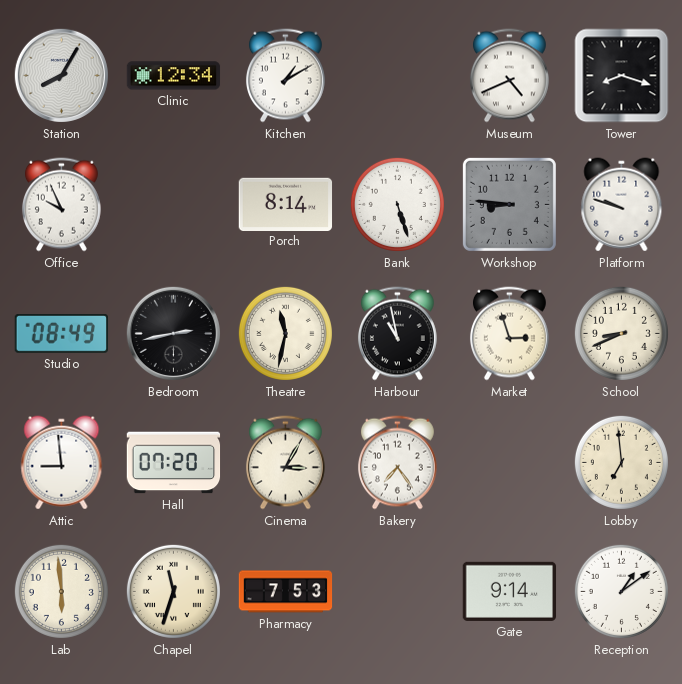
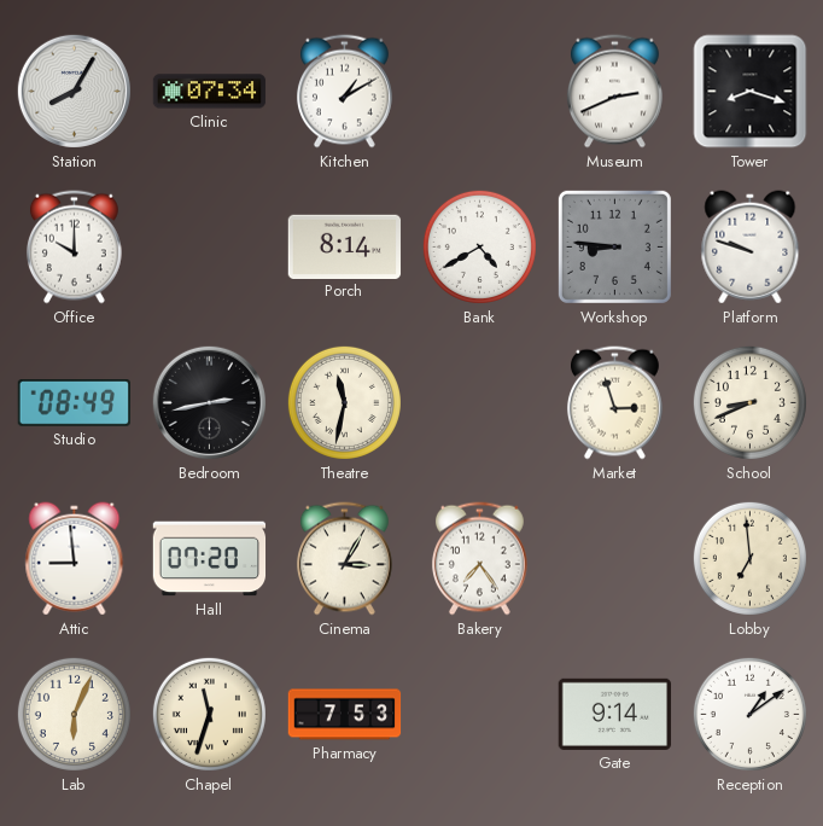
Clinic: 12:34 -> 07:34 (210, 92)
Museum: 4:41 -> 2:41 (614, 92)
Office: 9:56 -> 10:00 (74, 248)
Bank: 5:27 -> 4:40 (479, 246)
Harbour: 10:58 -> none (397, 334)
Lab: 5:59 -> 6:04 (74, 714)
